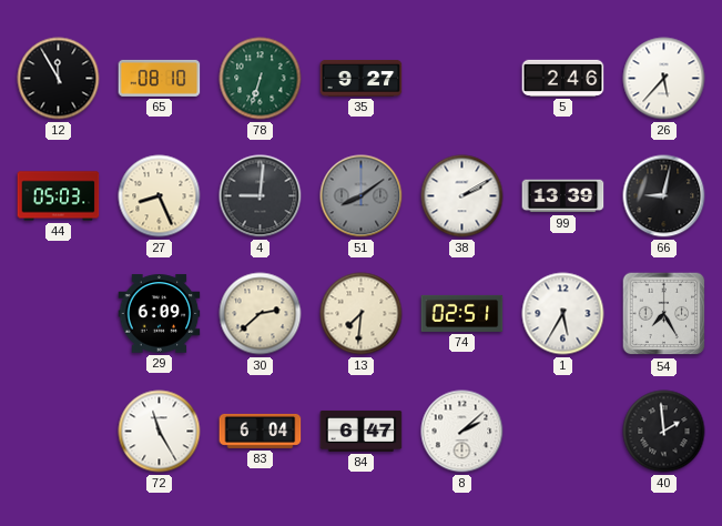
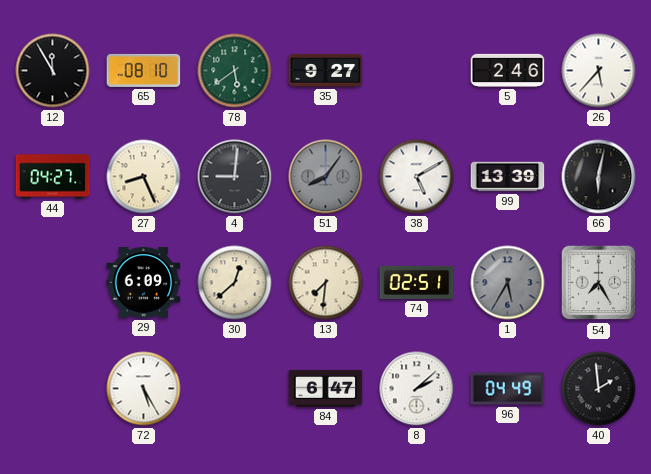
78: 6:33 -> 5:39 (235, 71)
44: 05:03 -> 04:27 (53, 177)
51: 8:09 -> 8:06 (326, 177)
38: 2:10 -> 5:10 (417, 177)
66: 9:02 -> 6:02 (599, 177)
30: 2:38 -> 12:38 (235, 283)
1 dial: white -> grey (508, 283)
72: 11:25 -> 5:25 (144, 389)
83: 6:04 -> none (261, 431)
96: none -> 04:49 (508, 389)
